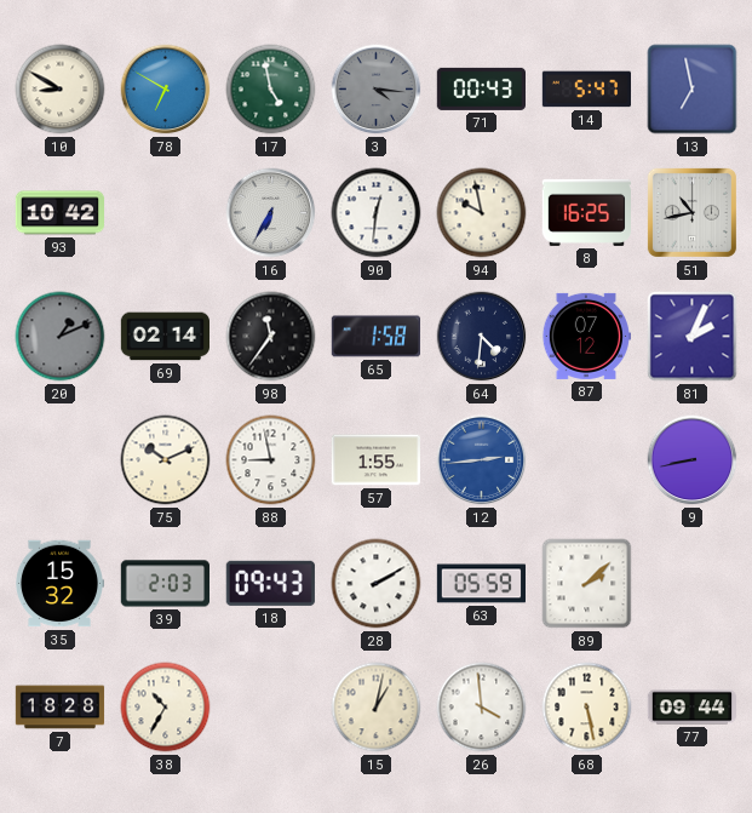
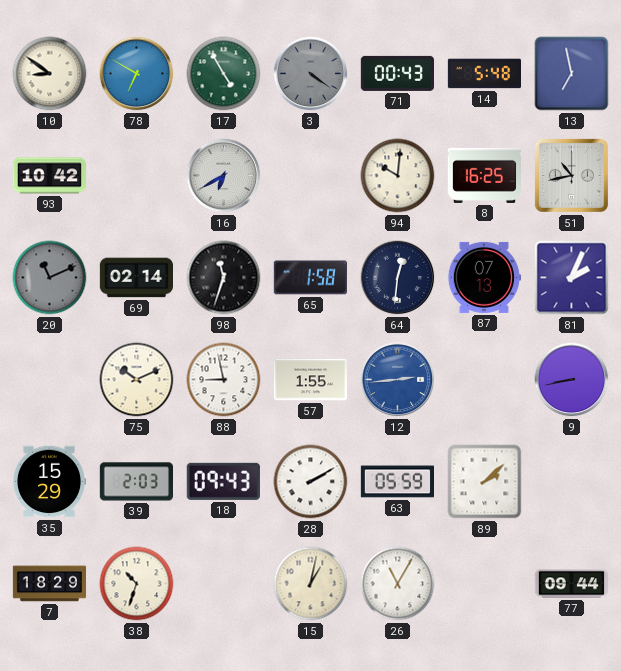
10: 8:50 -> 8:51 (50, 74)
17: 4:58 -> 4:55 (224, 74)
3: 4:16 -> 4:21 (311, 74)
14: 5:47 -> 5:48 (485, 74)
16: 6:35 -> 6:40 (224, 176)
90: 12:31 -> none (377, 213)
94: 9:58 -> 10:01 (398, 176)
20: 1:11 -> 11:11 (50, 278)
98: 11:36 -> 11:33 (224, 278)
64: 4:31 -> 12:31 (398, 278)
87: 07:12 -> 07:13 (483, 277)
35: 15:32 -> 15:29 (48, 482)
7: 18:28 -> 18:29 (50, 584)
38: 10:35 -> 10:33 (137, 584)
26: 3:59 -> 11:05 (398, 584)
68: 5:28 -> none (587, 708)
